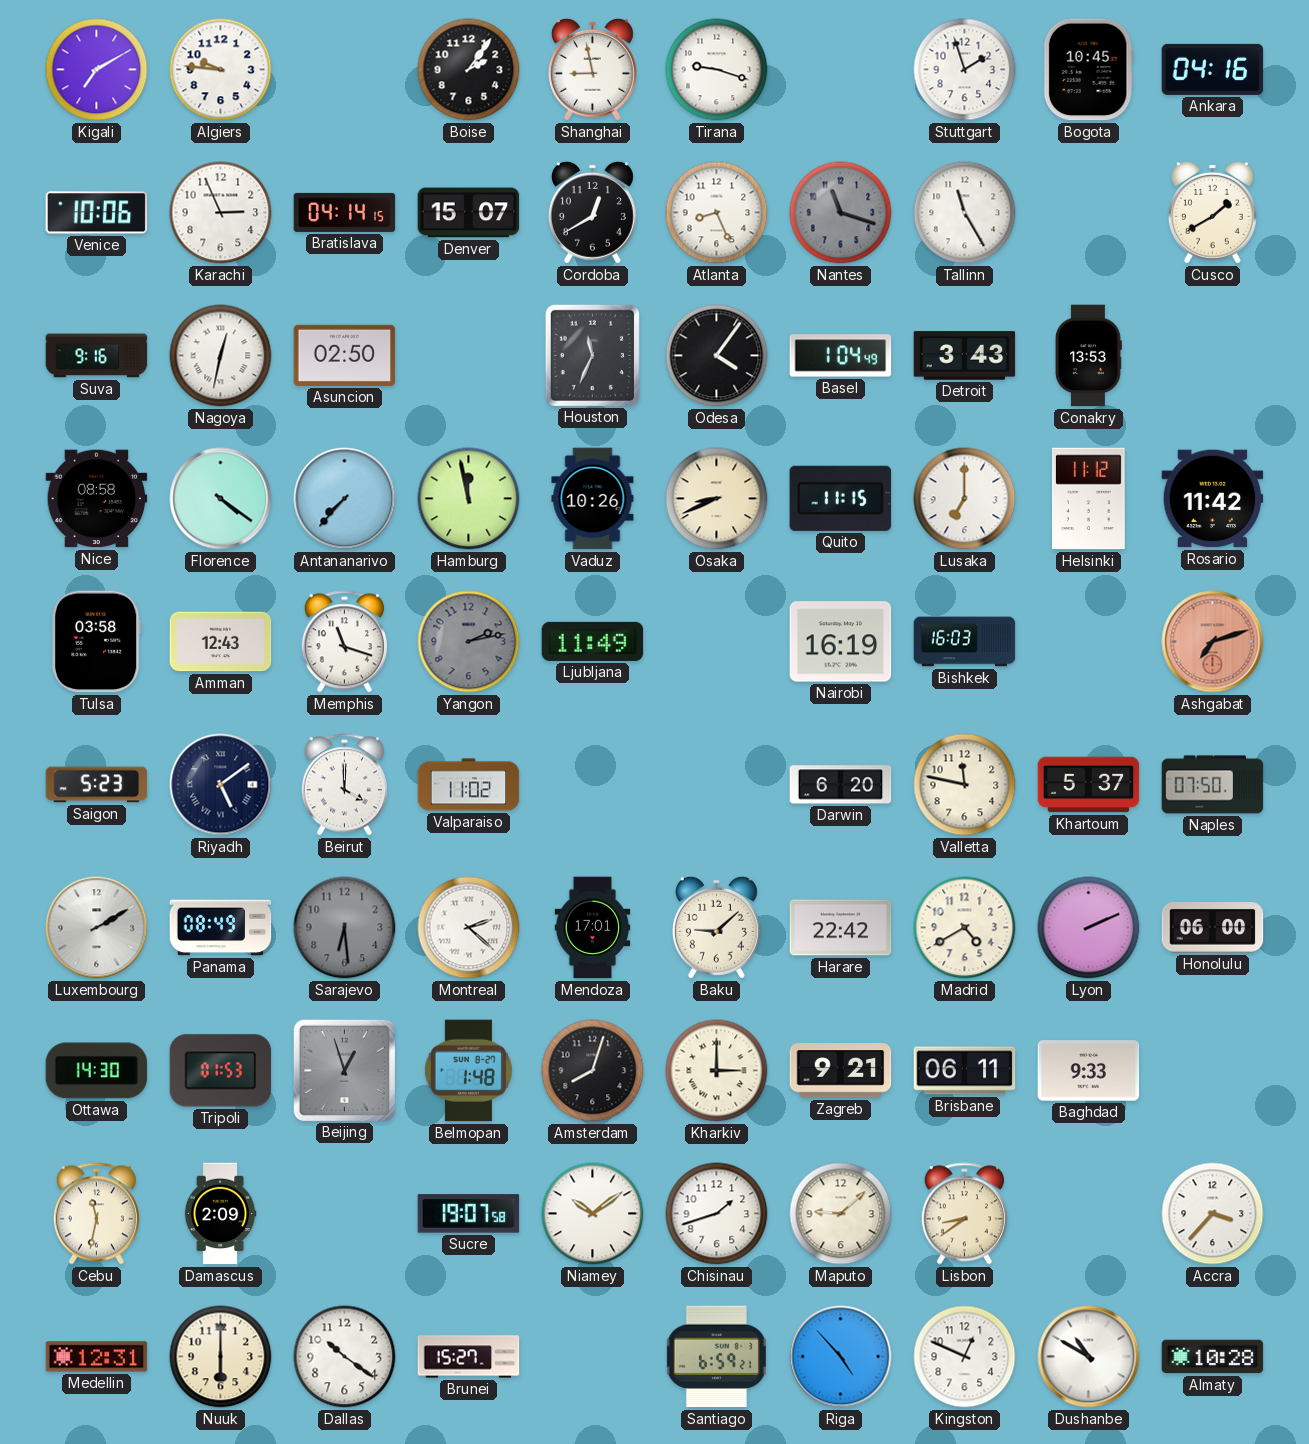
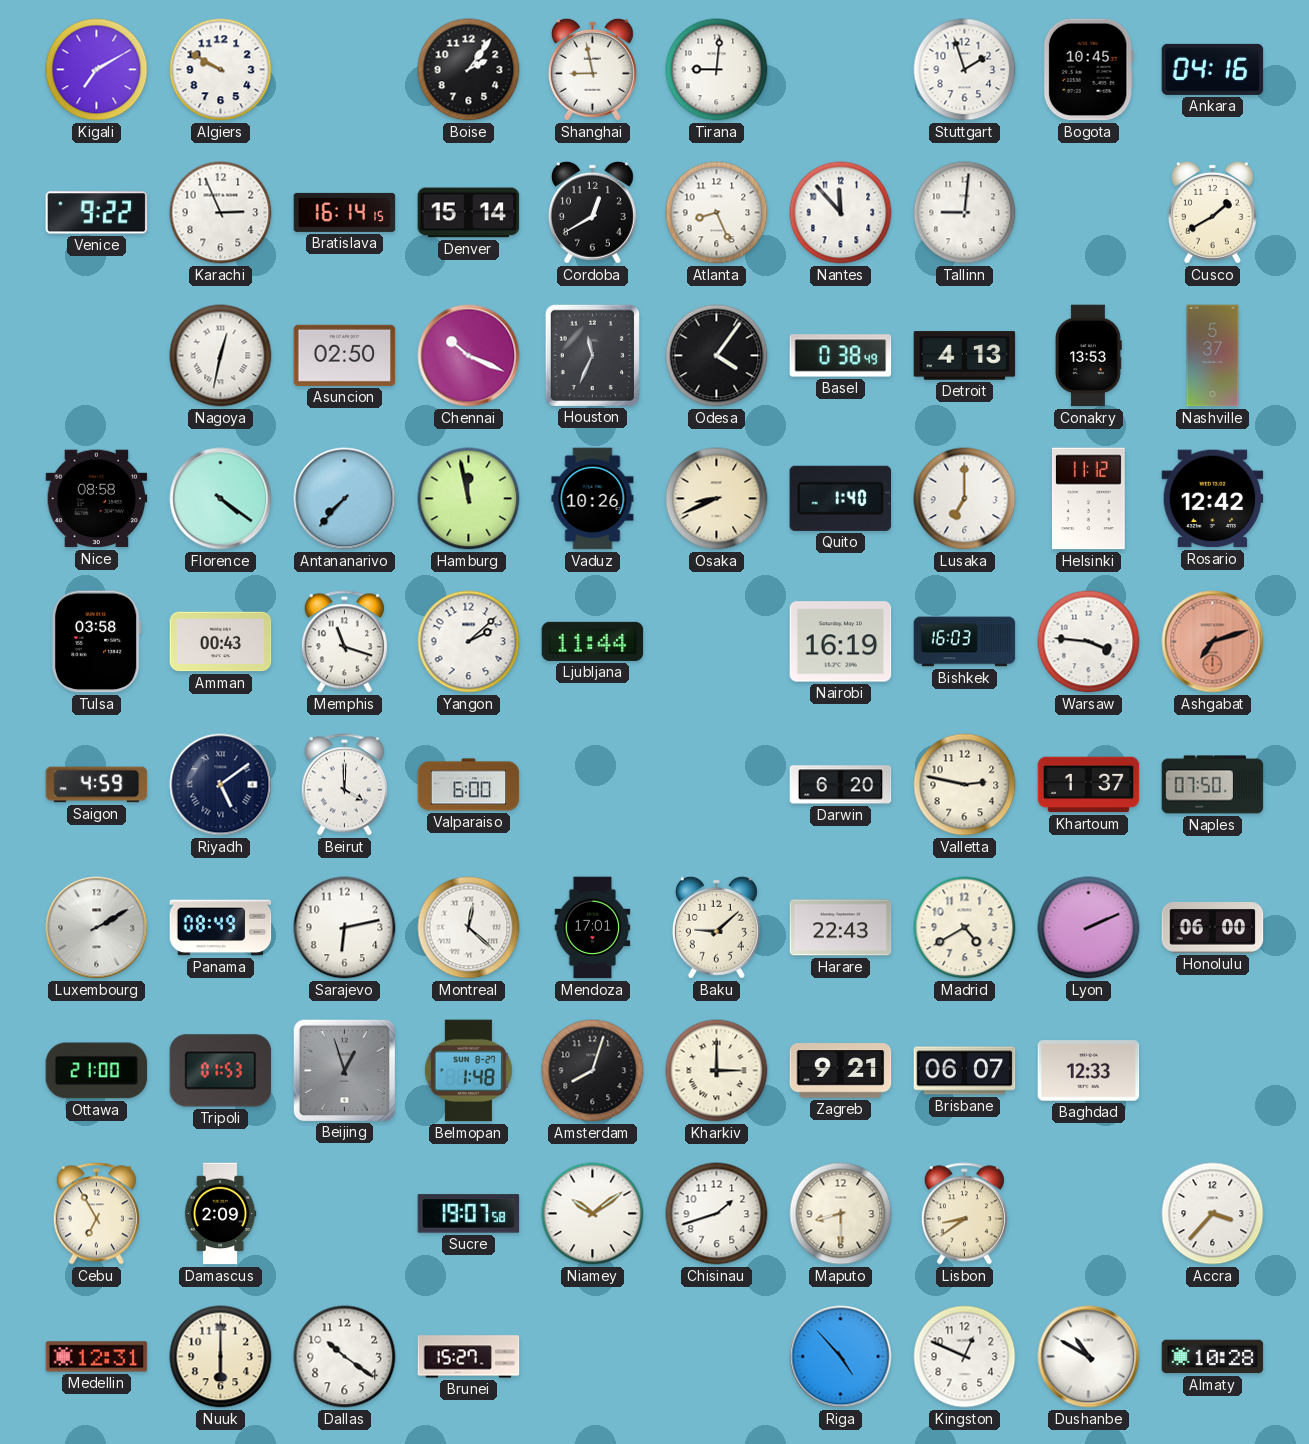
Algiers: 9:46 -> 9:50 (221, 70)
Tirana: 9:18 -> 9:01 (717, 70)
Venice: 10:06 -> 9:22 (97, 213)
Bratislava: 04:14 -> 16:14 (345, 212)
Denver: 15:07 -> 15:14 (469, 213)
Nantes: 11:18 -> 11:53 (841, 213)
Nantes dial: grey -> white (841, 213)
Tallinn: 11:25 -> 9:01 (965, 213)
Suva: 9:16 -> none (97, 356)
Chennai: none -> 10:19 (469, 356)
Basel: 1:04 -> 0:38 (841, 356)
Detroit: 3:43 -> 4:13 (965, 356)
Nashville: none -> 5:37 (1213, 356)
Quito: 11:15 -> 1:40 (841, 498)
Rosario: 11:42 -> 12:42 (1213, 499)
Amman: 12:43 -> 00:43 (221, 642)
Yangon: 2:13 -> 2:08 (469, 642)
Yangon dial: grey -> white (469, 642)
Ljubljana: 11:49 -> 11:44 (593, 641)
Warsaw: none -> 3:46 (1089, 642)
Saigon: 5:23 -> 4:59 (97, 785)
Valparaiso: 11:02 -> 6:00 (469, 785)
Valletta: 11:47 -> 2:47 (965, 785)
Khartoum: 5:37 -> 1:37 (1089, 785)
Sarajevo: 6:29 -> 6:13 (345, 928)
Sarajevo dial: grey -> white (345, 928)
Montreal: 2:22 -> 12:22 (469, 928)
Harare: 22:42 -> 22:43 (841, 928)
Ottawa: 14:30 -> 21:00 (97, 1071)
Brisbane: 06:11 -> 06:07 (965, 1071)
Baghdad: 9:33 -> 12:33 (1089, 1071)
Cebu: 11:32 -> 6:55 (96, 1214)
Maputo: 9:08 -> 8:30 (841, 1214)
Santiago: 6:59 -> none (716, 1357)
